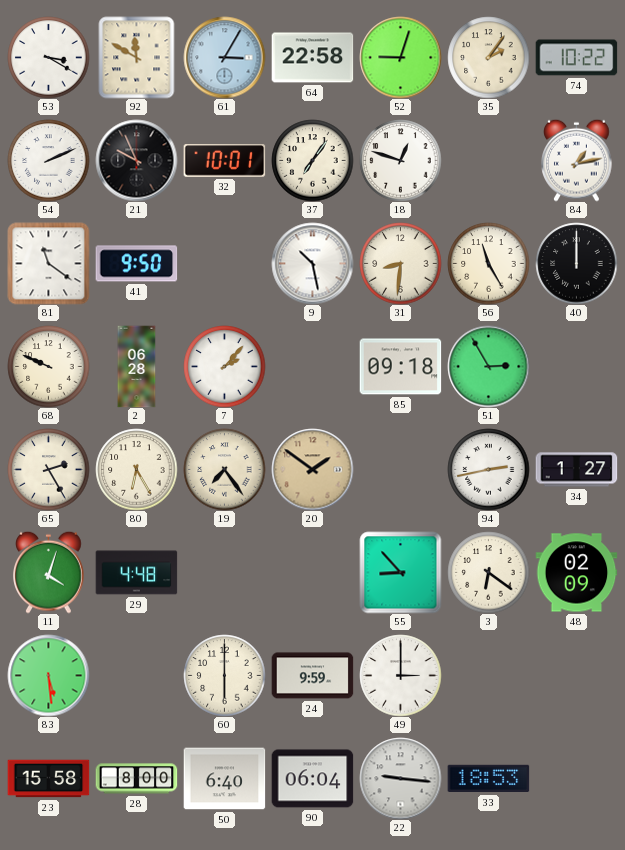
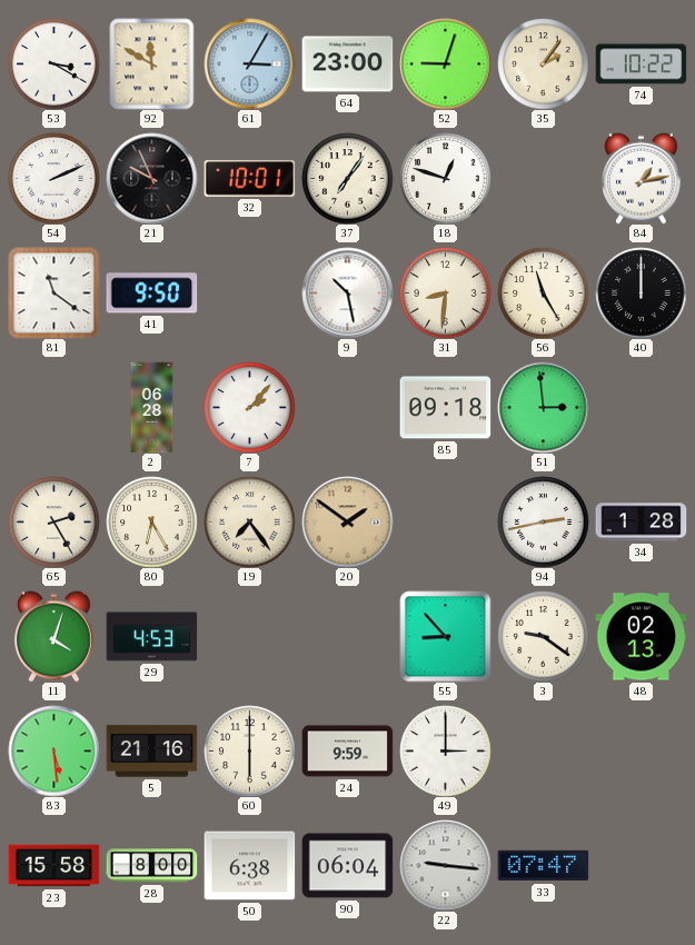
64: 22:58 -> 23:00 (347, 64)
68: 9:49 -> none (48, 366)
51: 2:55 -> 2:59 (543, 407)
34: 1:27 -> 1:28 (641, 523)
29: 4:48 -> 4:53 (151, 637)
3: 6:21 -> 9:21 (543, 636)
48: 02:09 -> 02:13 (641, 637)
5: none -> 21:16 (151, 752)
50: 6:40 -> 6:38 (249, 866)
33: 18:53 -> 07:47 (543, 866)
